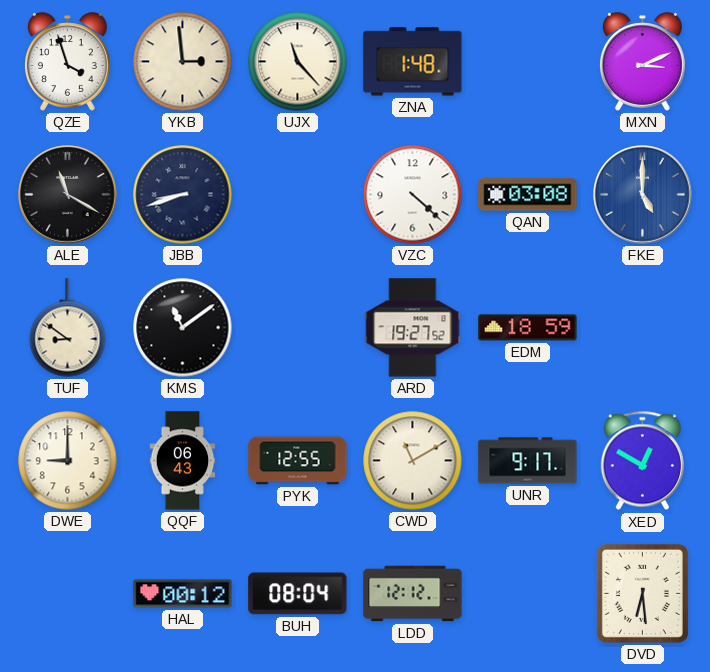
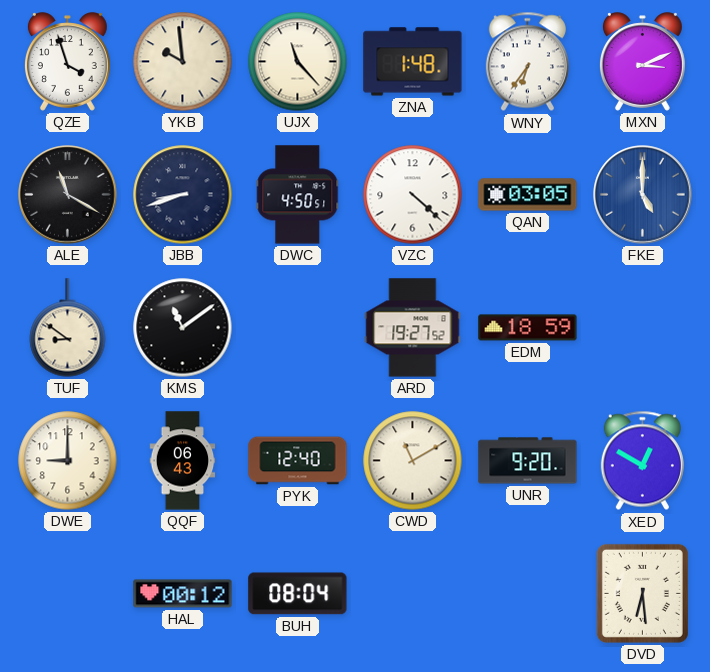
YKB: 2:59 -> 9:59 (183, 62)
WNY: none -> 6:36 (527, 62)
DWC: none -> 4:50 (298, 195)
QAN: 03:08 -> 03:05 (528, 195)
PYK: 12:55 -> 12:40 (298, 461)
UNR: 9:17 -> 9:20 (528, 461)
LDD: 12:12 -> none (413, 594)
